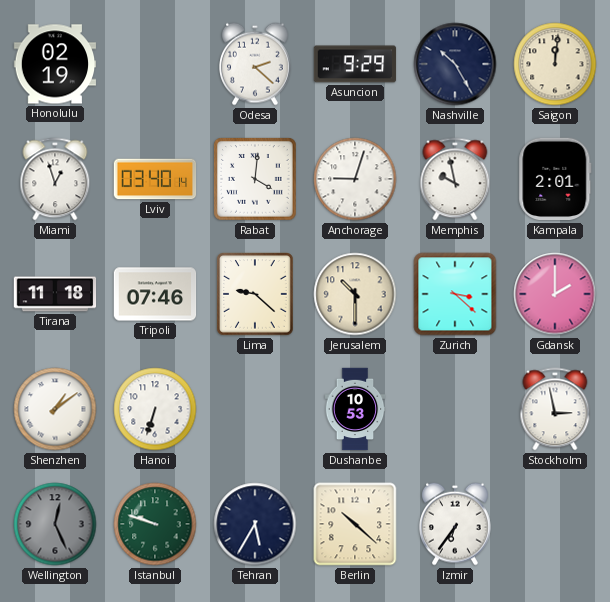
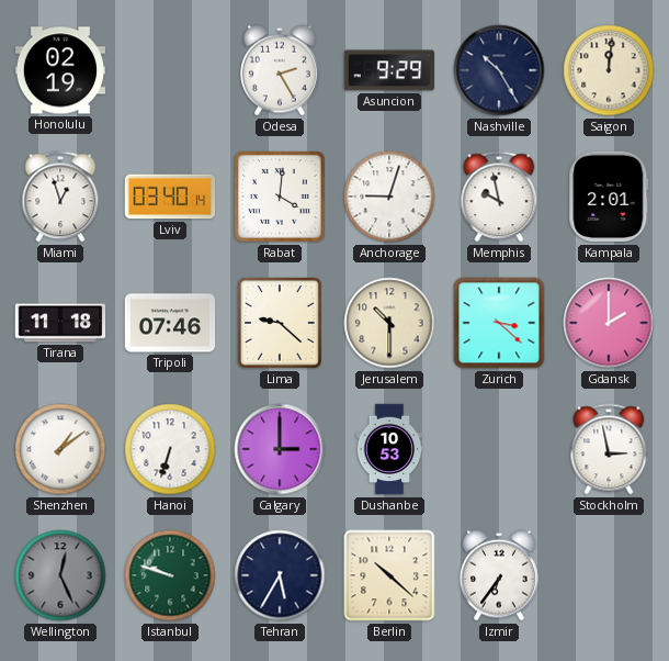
Odesa: 2:22 -> 2:25 (281, 70)
Calgary: none -> 3:00 (280, 449)
